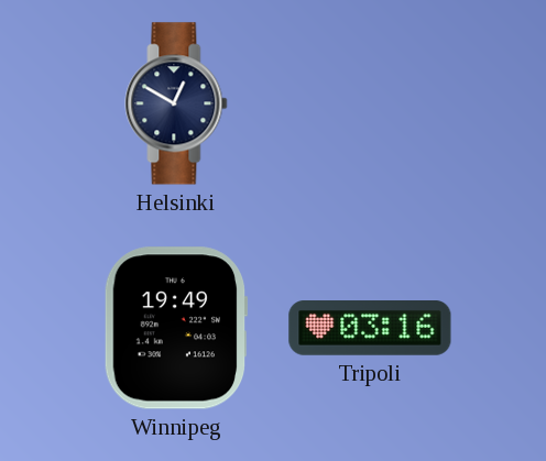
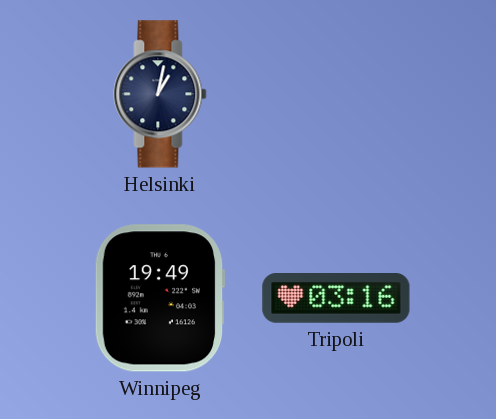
Helsinki: 12:50 -> 1:02 (160, 94)
